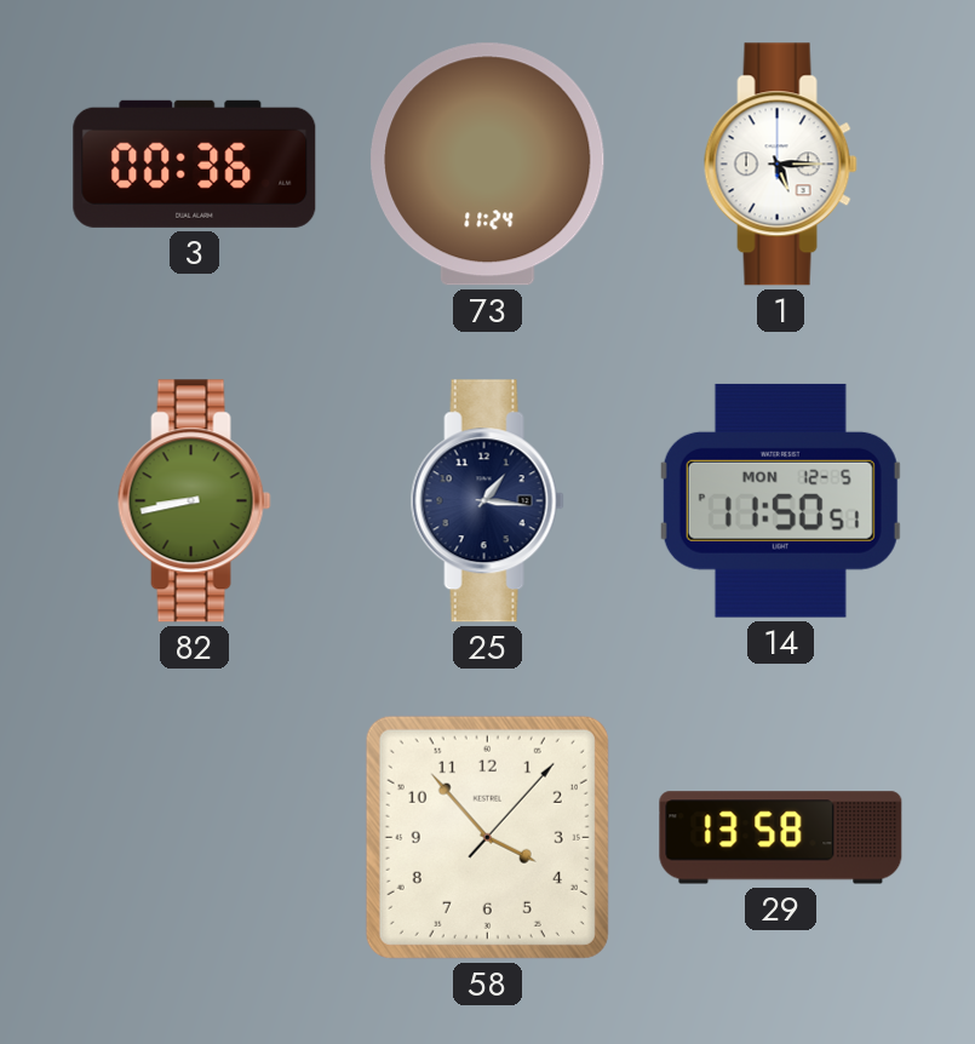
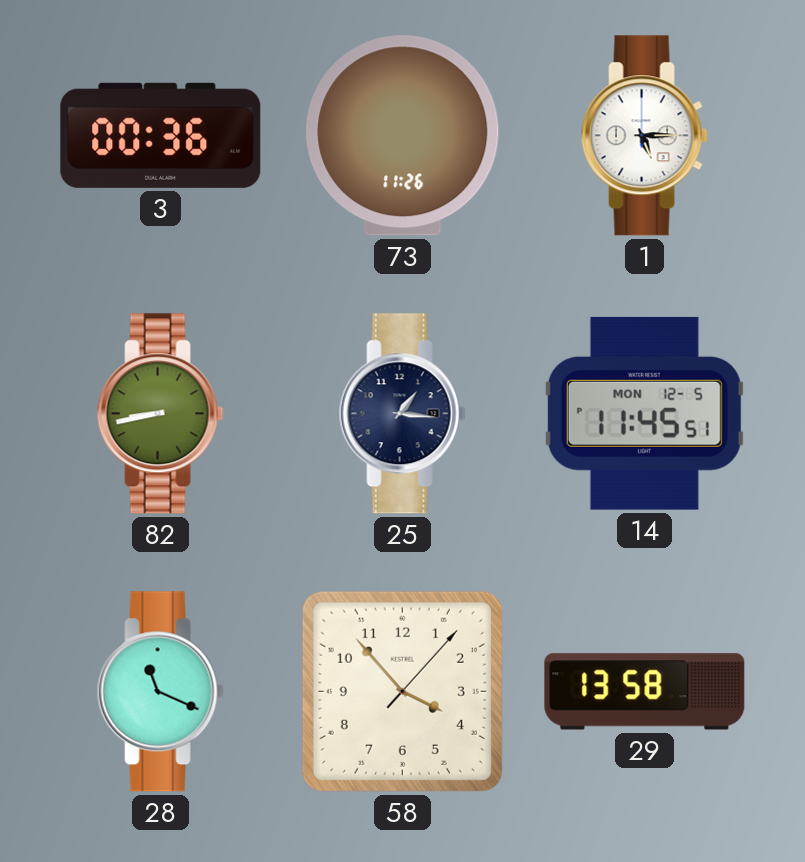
73: 11:24 -> 11:26 (403, 136)
14: 11:50 -> 11:45 (644, 413)
28: none -> 11:19 (160, 692)
